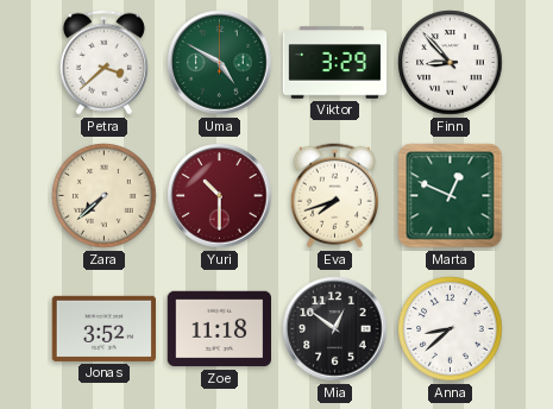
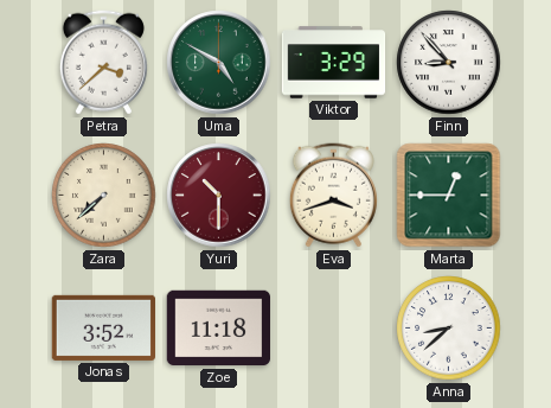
Eva: 7:42 -> 3:42 (333, 196)
Marta: 12:49 -> 12:45 (449, 196)
Mia: 12:51 -> none (335, 329)
